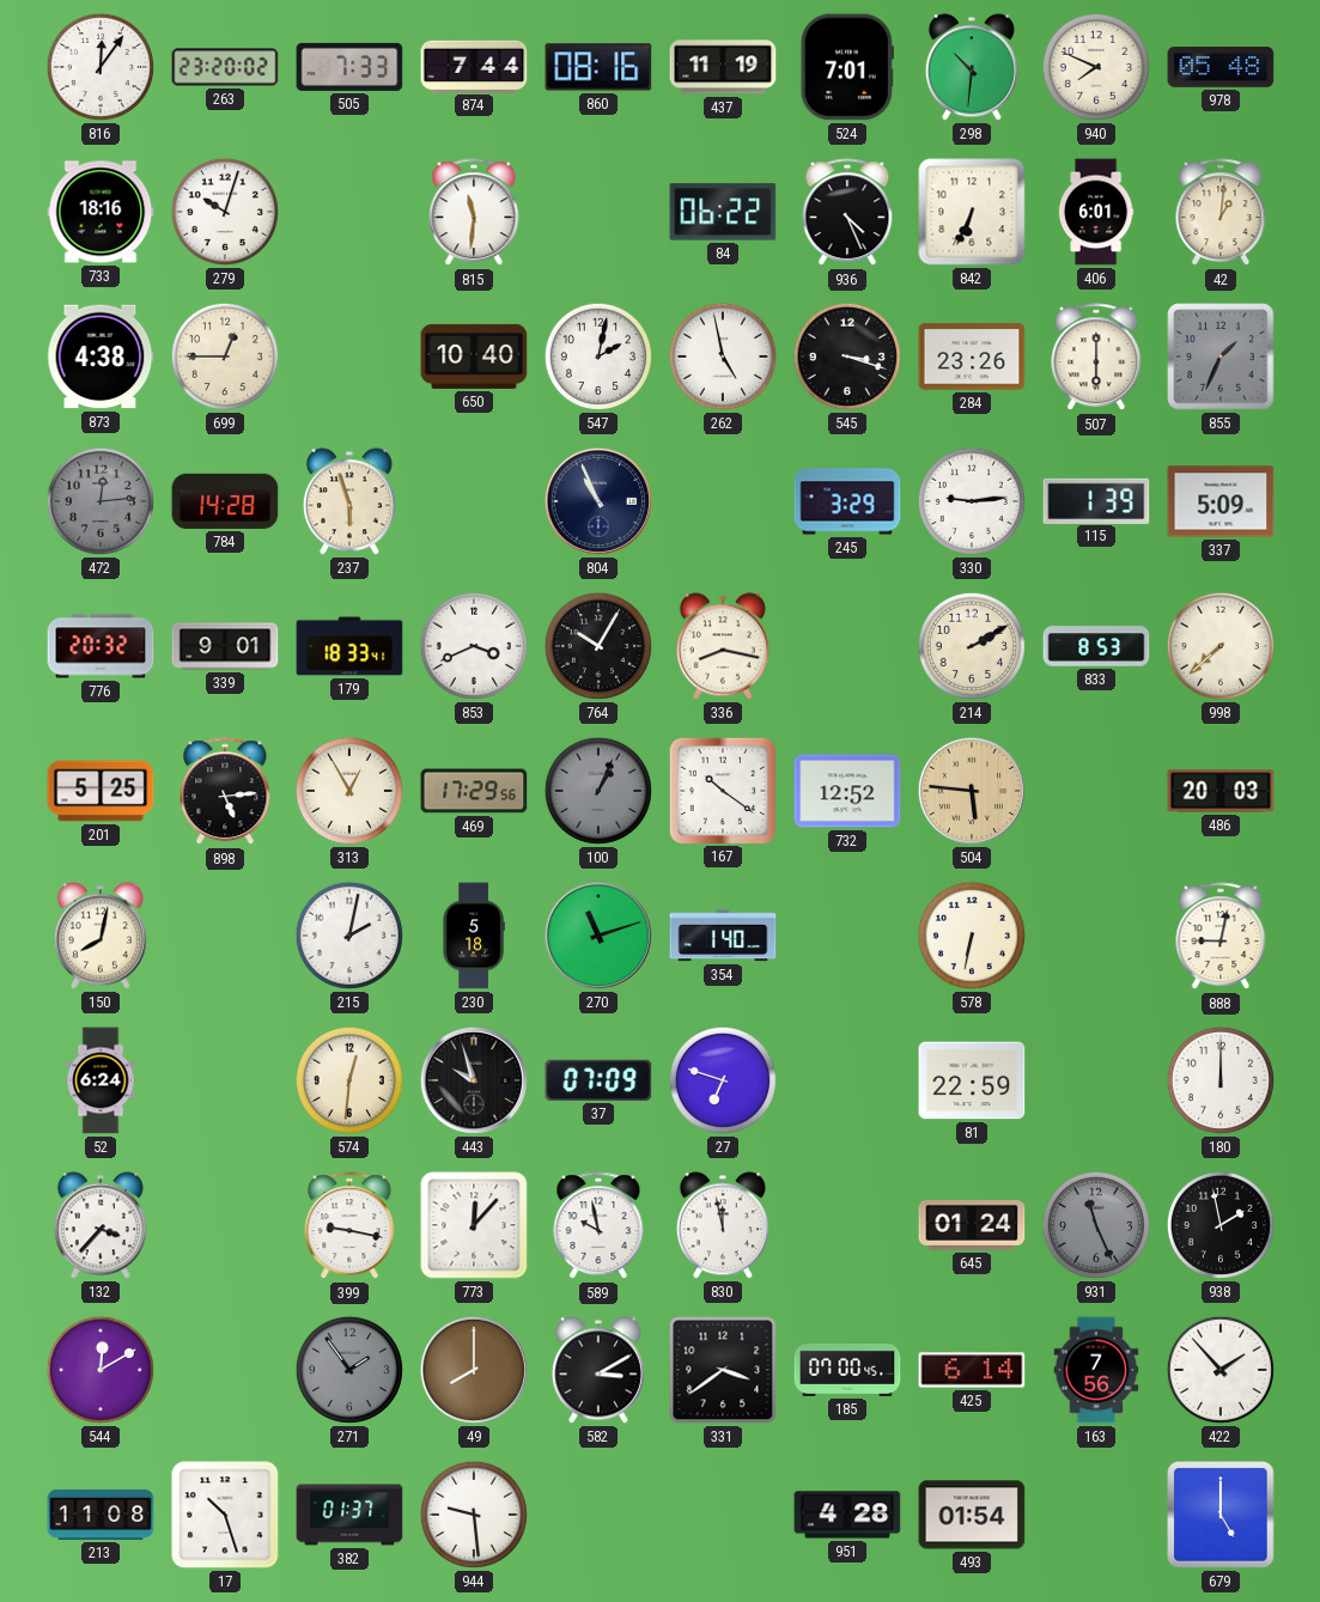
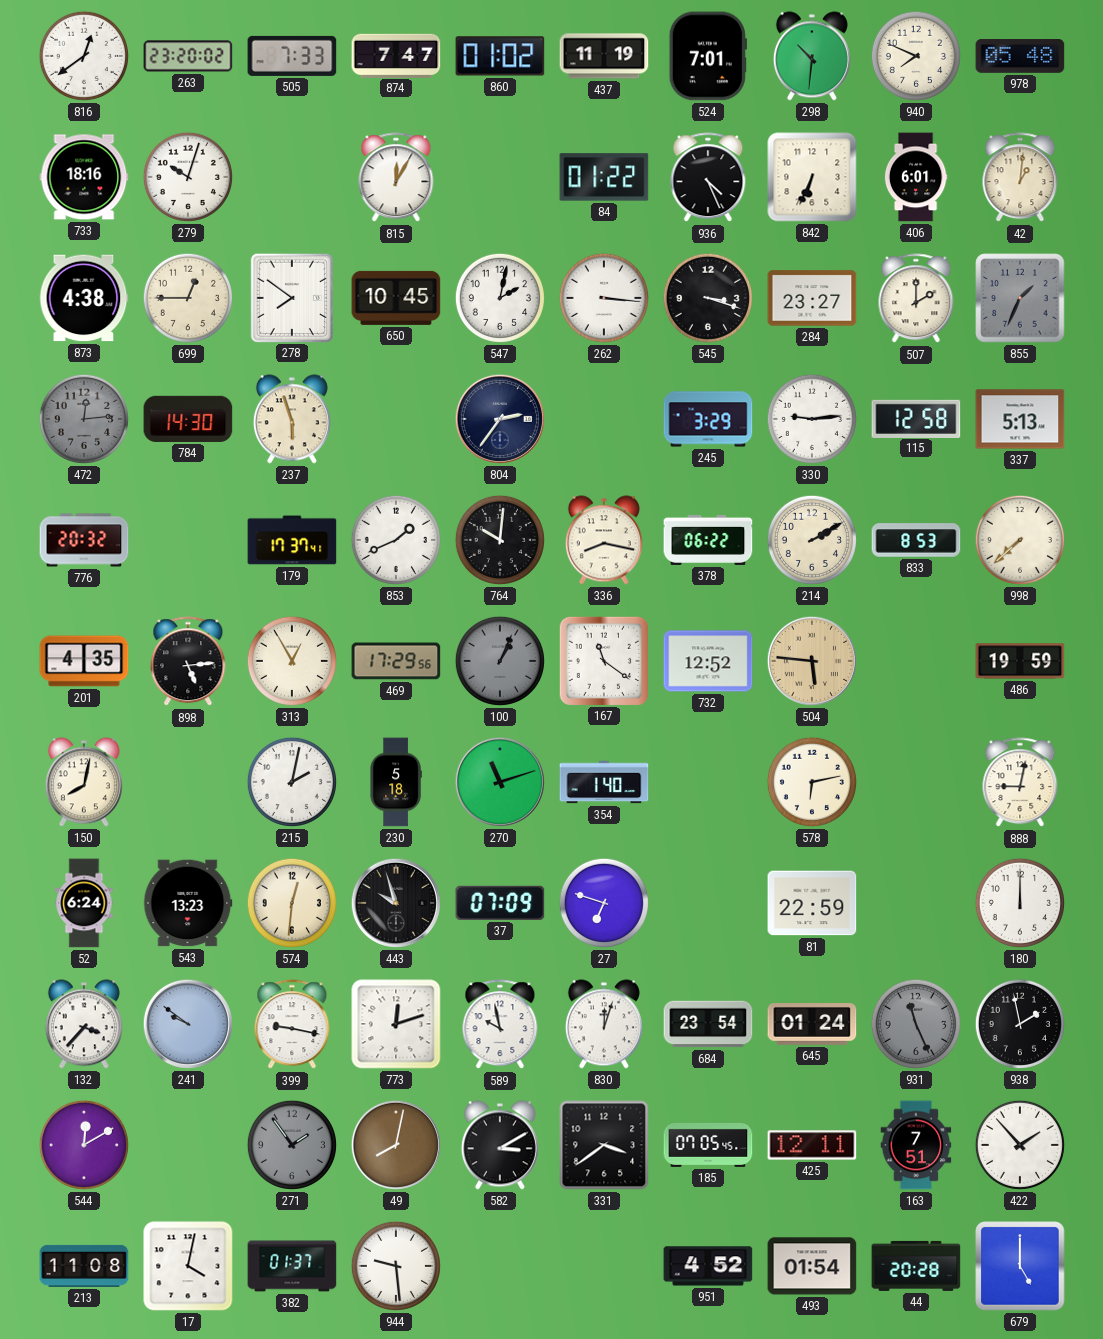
816: 12:06 -> 12:39 (84, 56)
874: 7:44 -> 7:47 (396, 55)
860: 08:16 -> 01:02 (500, 56)
815: 11:31 -> 12:05 (396, 178)
84: 06:22 -> 01:22 (604, 177)
278: none -> 7:51 (291, 297)
650: 10:40 -> 10:45 (396, 298)
262: 4:58 -> 3:16 (604, 298)
284: 23:26 -> 23:27 (812, 298)
507: 6:00 -> 2:00 (916, 299)
784: 14:28 -> 14:30 (188, 419)
804: 10:56 -> 2:36 (500, 419)
115: 1:39 -> 12:58 (916, 418)
337: 5:09 -> 5:13 (1020, 419)
339: 9:01 -> none (225, 646)
179: 18:33 -> 17:37 (292, 540)
853: 3:41 -> 1:41 (396, 540)
764: 10:05 -> 10:01 (500, 540)
378: none -> 06:22 (708, 540)
201: 5:25 -> 4:35 (84, 661)
167: 10:21 -> 11:21 (603, 660)
486: 20:03 -> 19:59 (1020, 661)
578: 6:32 -> 6:13 (812, 782)
543: none -> 13:23 (188, 903)
241: none -> 9:51 (188, 1024)
773: 12:07 -> 12:12 (396, 1024)
830: 11:58 -> 12:03 (604, 1024)
684: none -> 23:54 (708, 1024)
49: 8:00 -> 8:02 (396, 1145)
185: 07:00 -> 07:05 (708, 1145)
425: 6:14 -> 12:11 (812, 1145)
163: 7:56 -> 7:51 (916, 1145)
17: 10:27 -> 4:02 (188, 1266)
951: 4:28 -> 4:52 (708, 1266)
44: none -> 20:28 (916, 1266)
